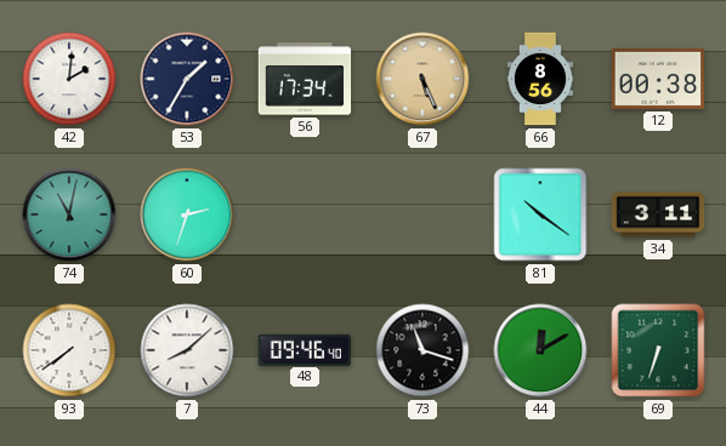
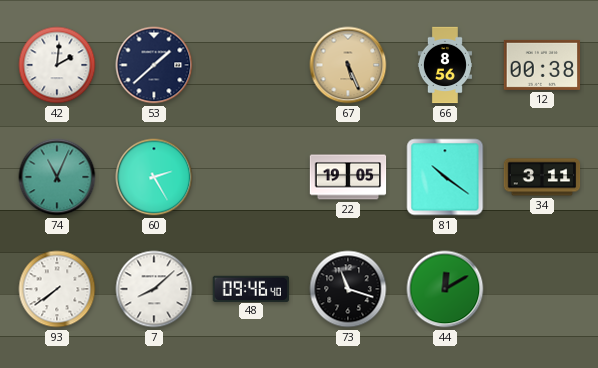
53: 1:35 -> 1:38 (154, 65)
56: 17:34 -> none (305, 79)
74: 11:02 -> 11:04 (57, 177)
60: 2:33 -> 2:25 (154, 177)
22: none -> 19:05 (348, 177)
69: 6:33 -> none (658, 350)
